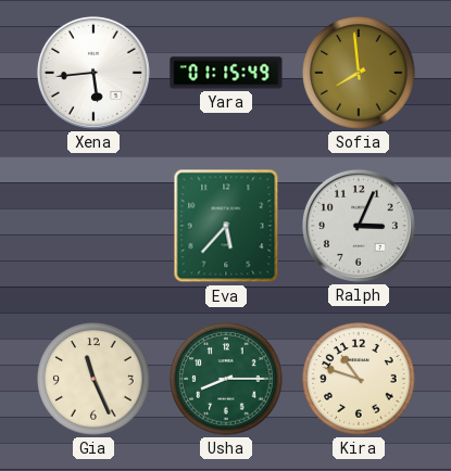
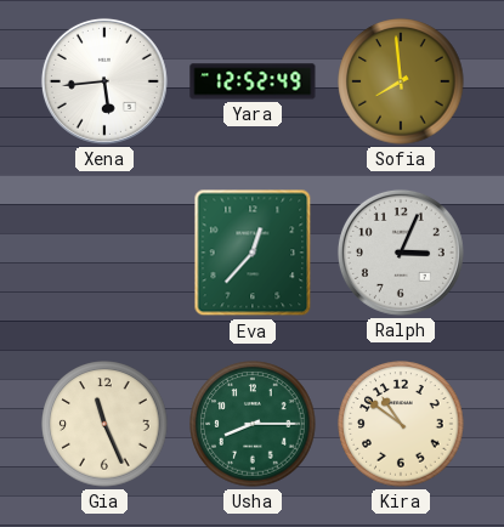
Yara: 01:15 -> 12:52 (253, 81)
Eva: 5:37 -> 12:37 (253, 253)
Kira: 10:48 -> 10:51 (401, 424)
